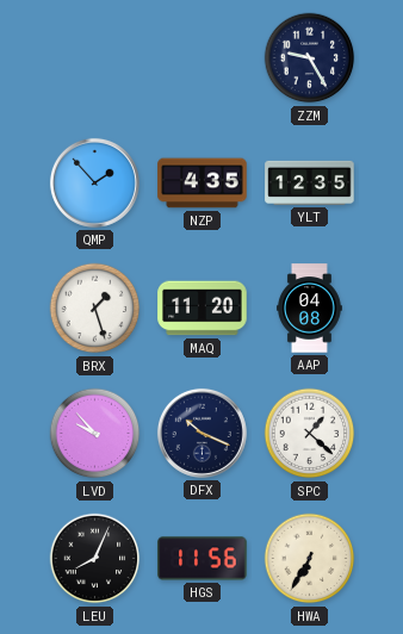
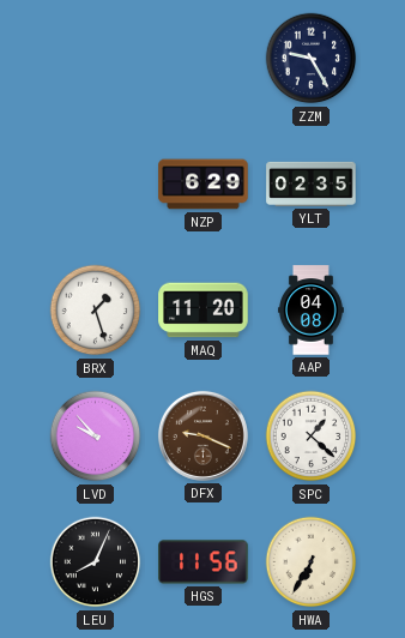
QMP: 1:53 -> none (94, 182)
NZP: 4:35 -> 6:29 (204, 185)
YLT: 12:35 -> 02:35 (312, 183)
DFX: 10:19 -> 9:19 (202, 435)
DFX dial: navy -> brown (202, 435)
